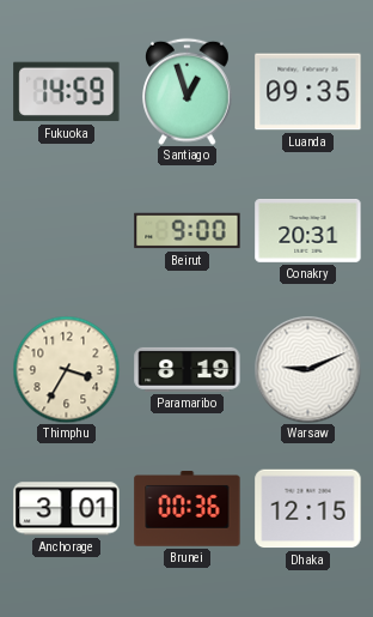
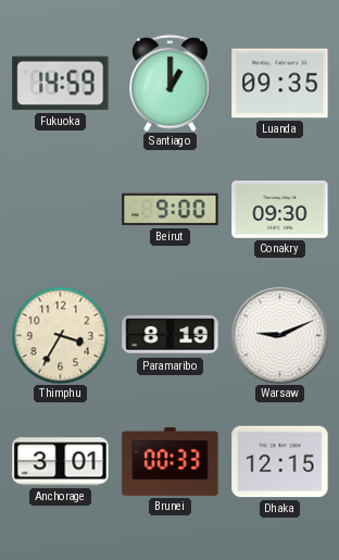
Santiago: 12:57 -> 1:00 (171, 83)
Conakry: 20:31 -> 09:30 (280, 210)
Brunei: 00:36 -> 00:33 (171, 462)
